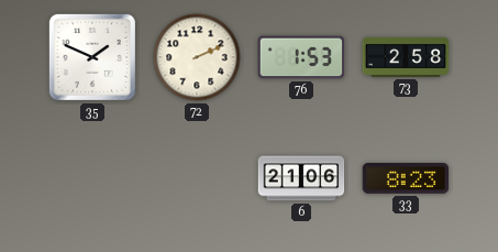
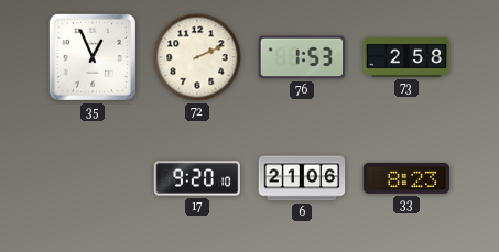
35: 1:49 -> 12:56 (93, 57)
17: none -> 9:20 (197, 178)
